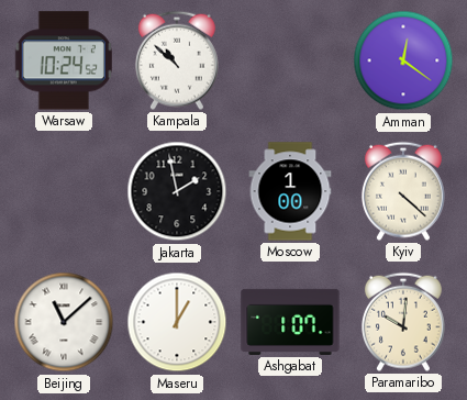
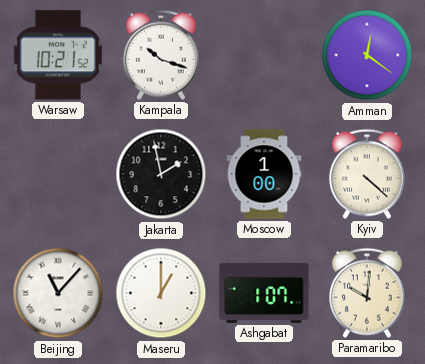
Warsaw: 10:24 -> 10:21 (58, 55)
Kampala: 10:52 -> 10:18 (161, 55)
Beijing: 11:08 -> 11:07 (58, 293)
